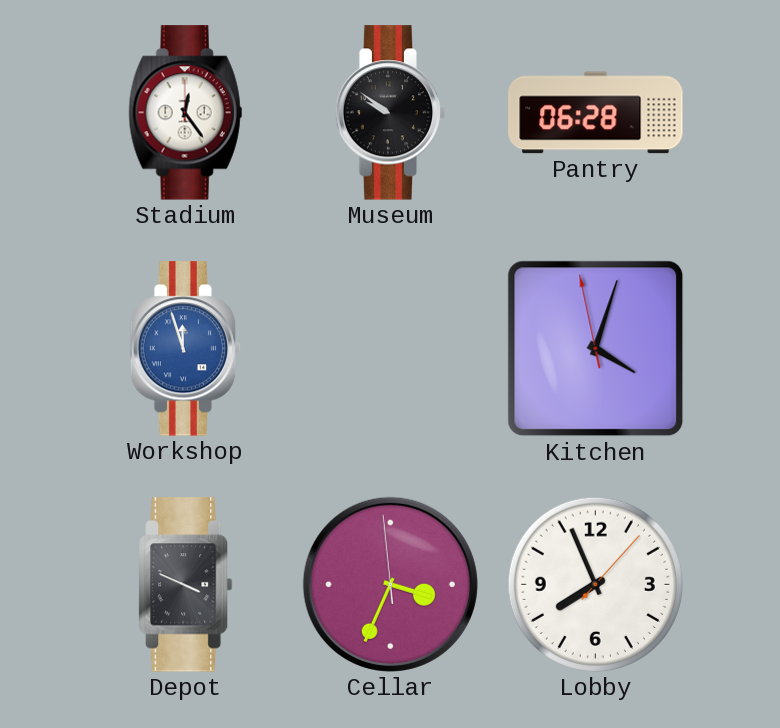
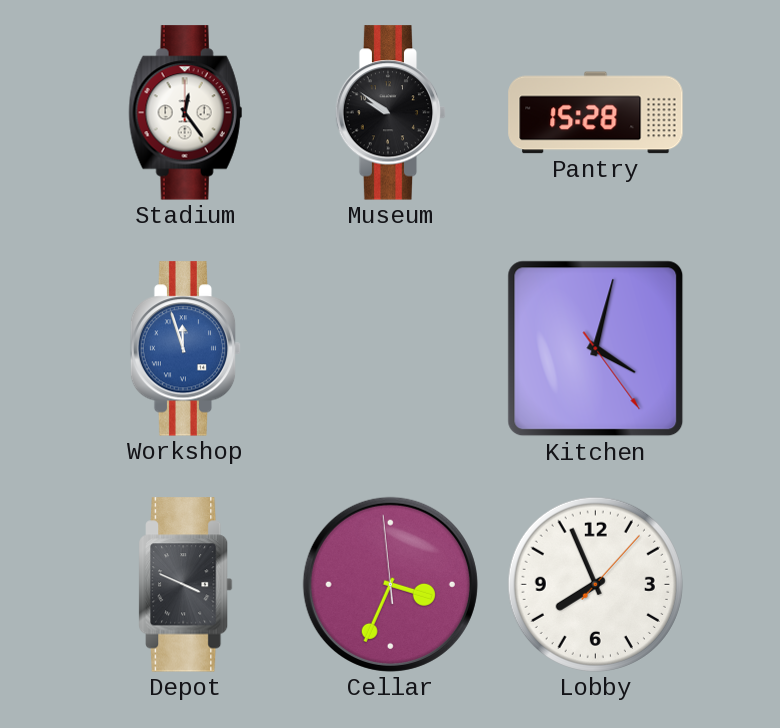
Pantry: 06:28 -> 15:28 (596, 113)
Kitchen: 4:02:58 -> 4:02:24 (596, 349)
